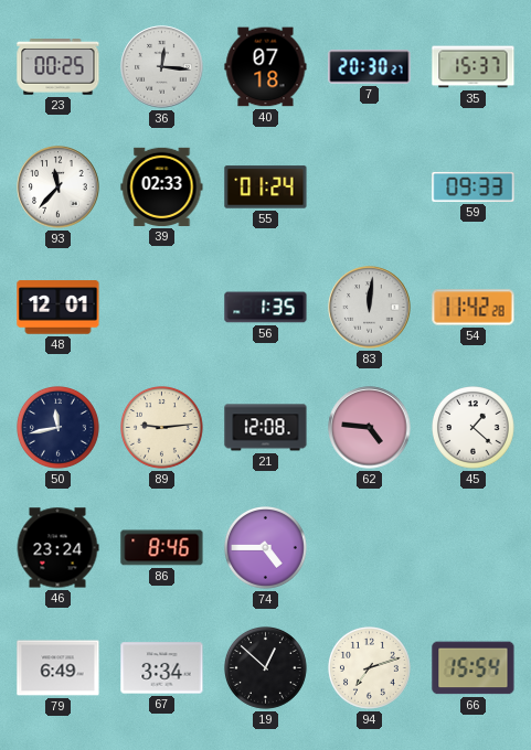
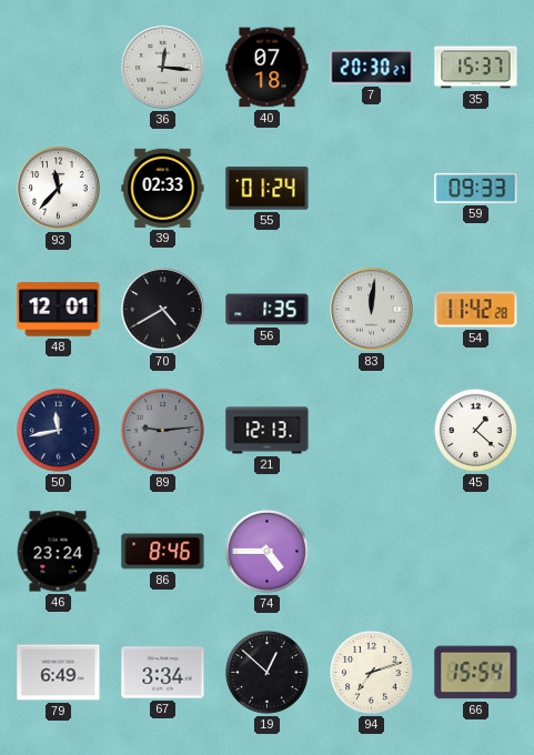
23: 00:25 -> none (59, 67)
70: none -> 4:40 (163, 310)
89 dial: cream -> grey (163, 431)
21: 12:08 -> 12:13 (268, 431)
62: 4:46 -> none (370, 428)
